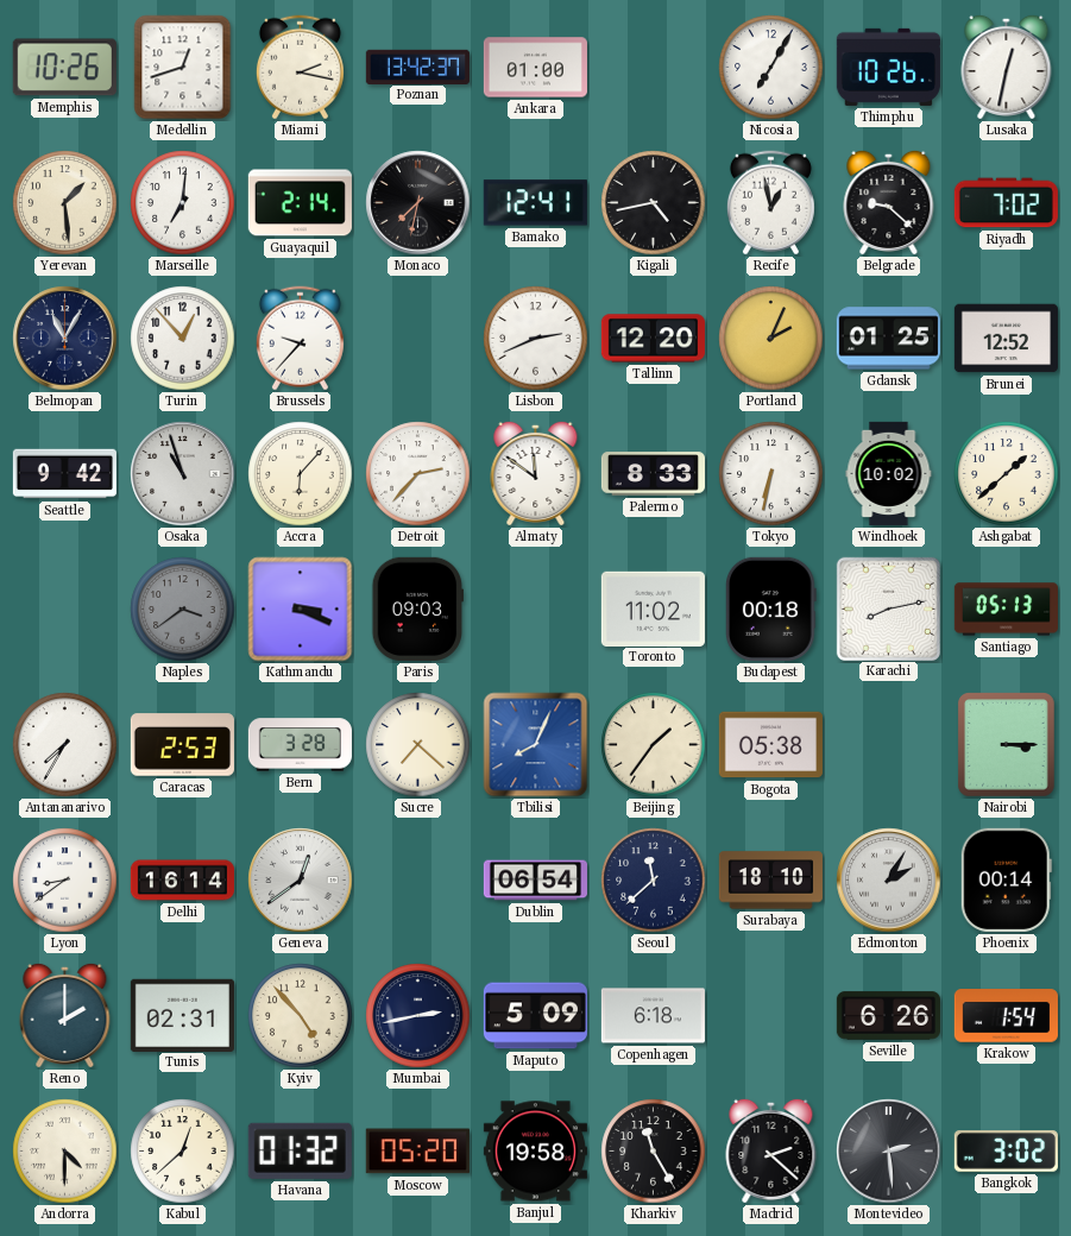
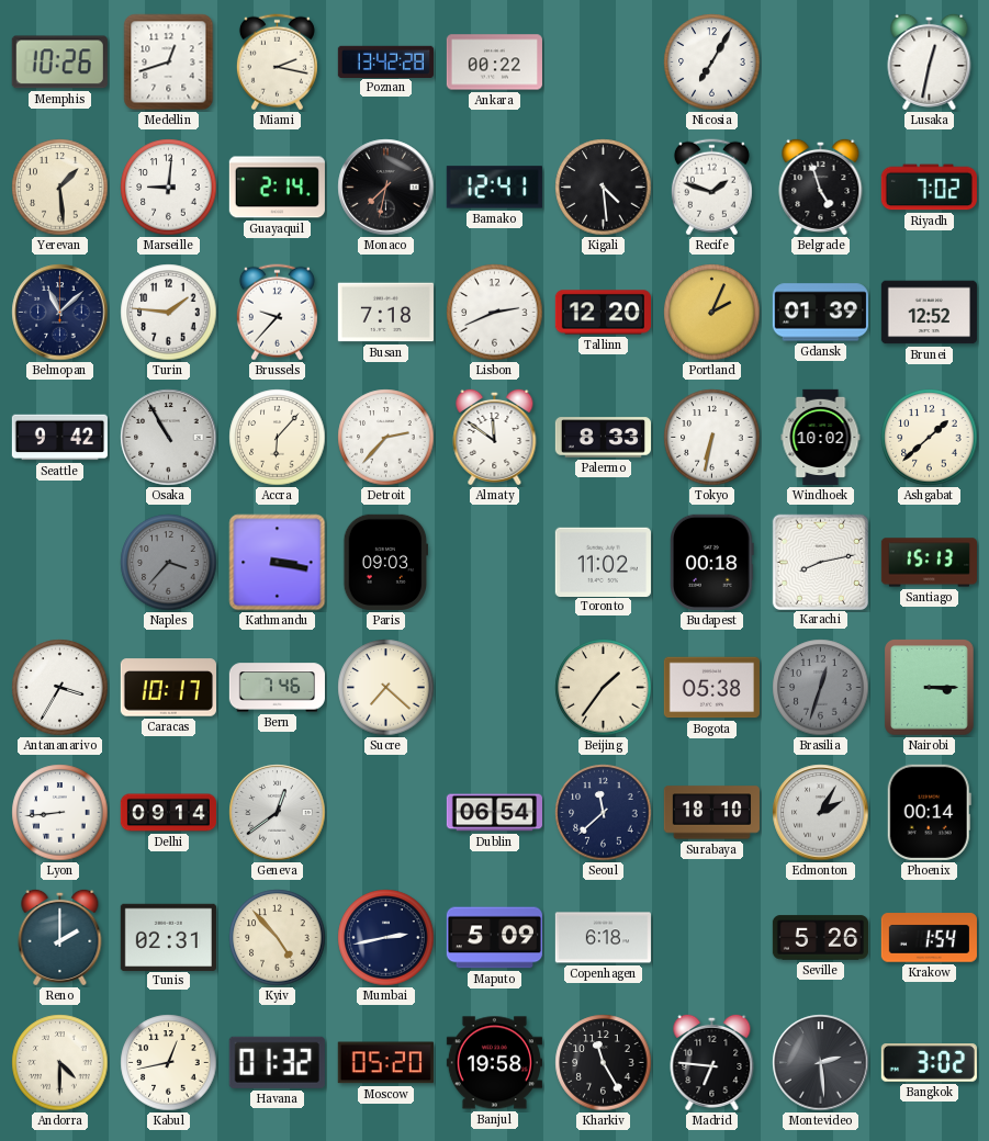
Poznan: 13:42:37 -> 13:42:28 (385, 61)
Ankara: 01:00 -> 00:22 (494, 63)
Thimphu: 10:26 -> none (888, 67)
Marseille: 7:01 -> 9:01 (169, 188)
Kigali: 4:43 -> 4:29 (604, 188)
Recife: 12:58 -> 1:48 (711, 188)
Belgrade: 9:22 -> 4:57 (821, 187)
Belmopan: 11:05 -> 11:08 (60, 313)
Turin: 12:53 -> 1:46 (169, 313)
Busan: none -> 7:18 (385, 313)
Gdansk: 01:25 -> 01:39 (820, 313)
Osaka: 10:57 -> 10:55 (169, 438)
Naples: 3:39 -> 3:37 (169, 563)
Kathmandu: 3:19 -> 3:17 (278, 563)
Santiago: 05:13 -> 15:13 (929, 563)
Antananarivo: 7:35 -> 3:35 (60, 688)
Caracas: 2:53 -> 10:17 (168, 688)
Bern: 3:28 -> 7:46 (277, 688)
Tbilisi: 8:04 -> none (536, 745)
Brasilia: none -> 12:33 (821, 688)
Lyon: 8:39 -> 8:44 (60, 813)
Delhi: 16:14 -> 09:14 (168, 813)
Seville: 6:26 -> 5:26 (820, 938)
Kabul: 12:38 -> 12:43 (169, 1063)
Madrid: 2:22 -> 6:46 (712, 1062)
